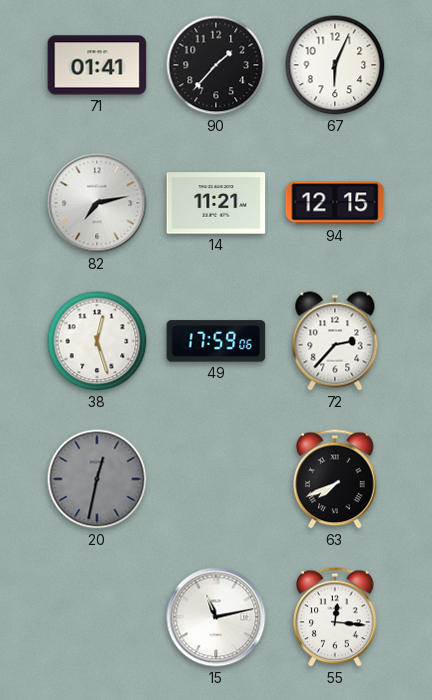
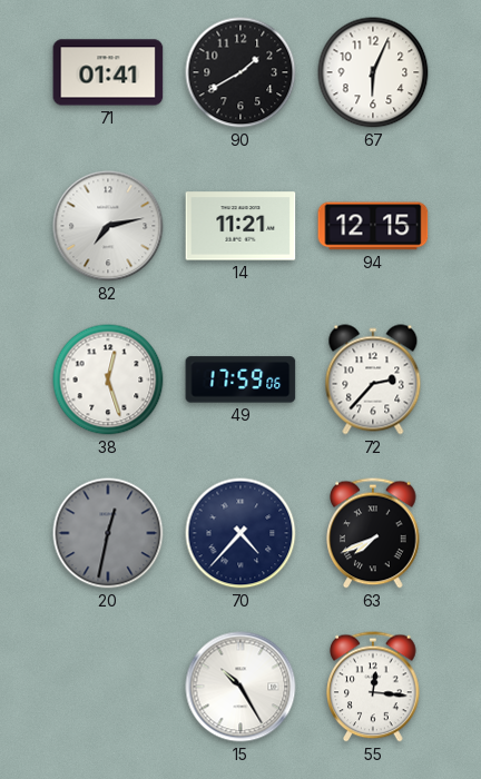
90: 1:37 -> 1:40 (240, 72)
70: none -> 4:37 (240, 533)
15: 11:13 -> 10:25 (240, 687)
